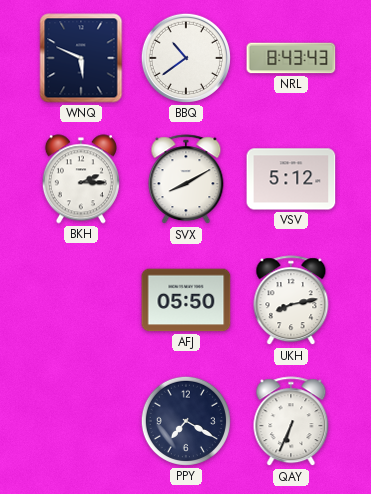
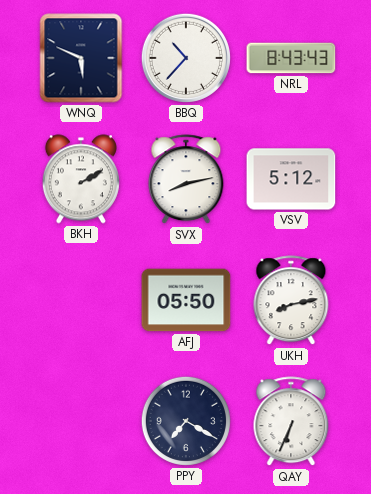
BBQ: 10:39 -> 10:37 (186, 58)
BKH: 2:15 -> 2:10 (81, 179)
SVX: 8:10 -> 8:13 (186, 180)
